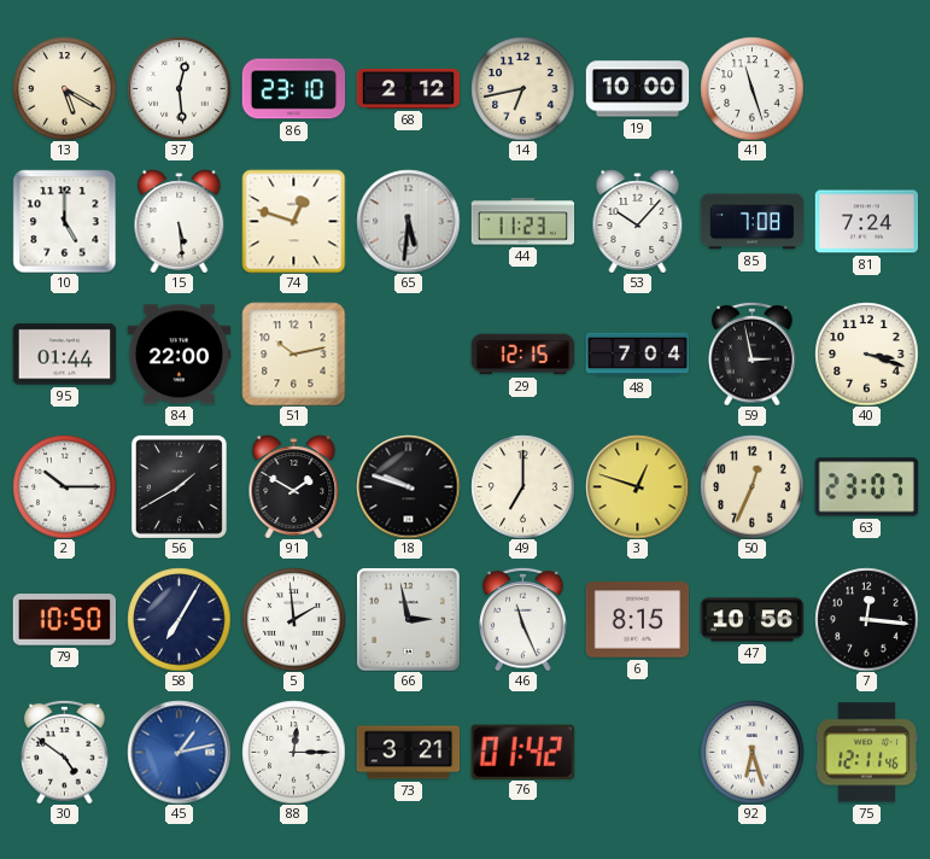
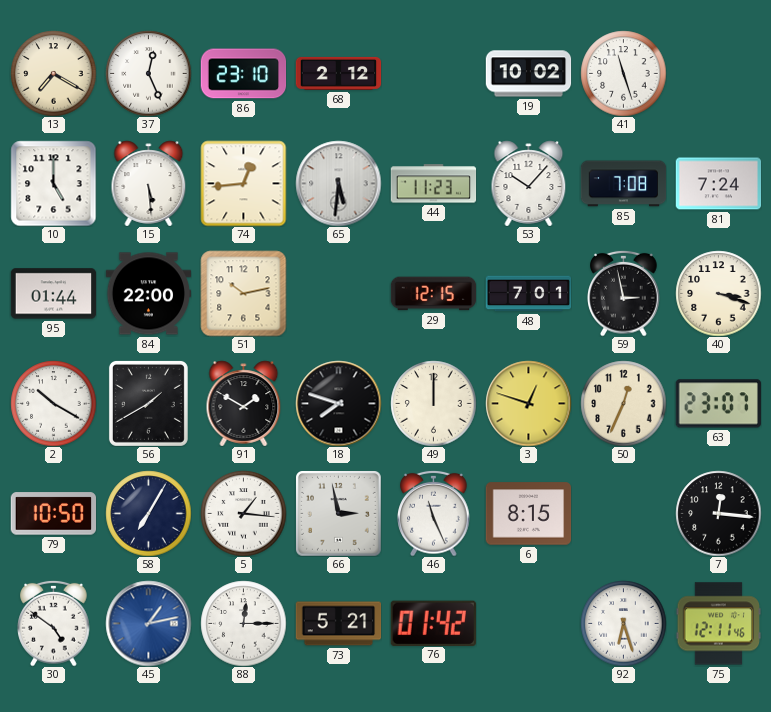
13: 5:20 -> 7:20 (53, 73)
37: 12:29 -> 12:26 (148, 73)
14: 6:43 -> none (522, 88)
19: 10:00 -> 10:02 (528, 74)
74: 12:48 -> 12:44 (243, 183)
48: 7:04 -> 7:01 (528, 294)
2: 10:15 -> 10:20 (53, 403)
18: 9:48 -> 7:48 (338, 403)
49: 7:00 -> 12:00 (433, 403)
5: 1:59 -> 1:16 (243, 513)
47: 10:56 -> none (751, 620)
73: 3:21 -> 5:21 (338, 624)
